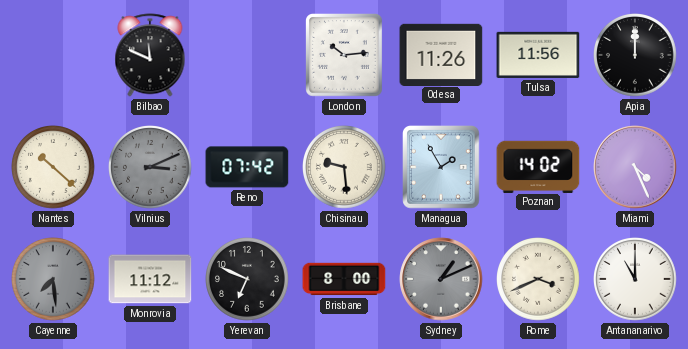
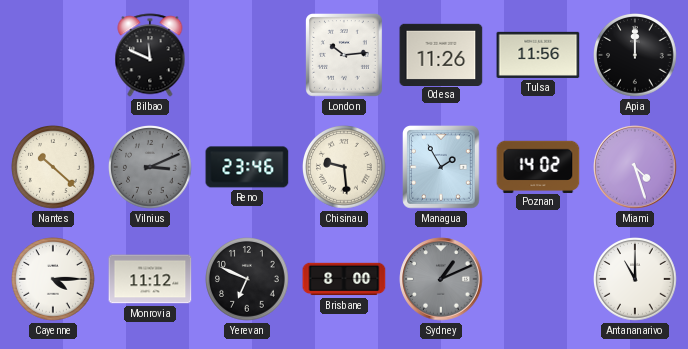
Reno: 07:42 -> 23:46 (247, 167)
Miami: 4:26 -> 4:27 (635, 167)
Cayenne: 7:29 -> 4:15 (54, 280)
Cayenne dial: grey -> white (54, 280)
Rome: 3:41 -> none (539, 280)
